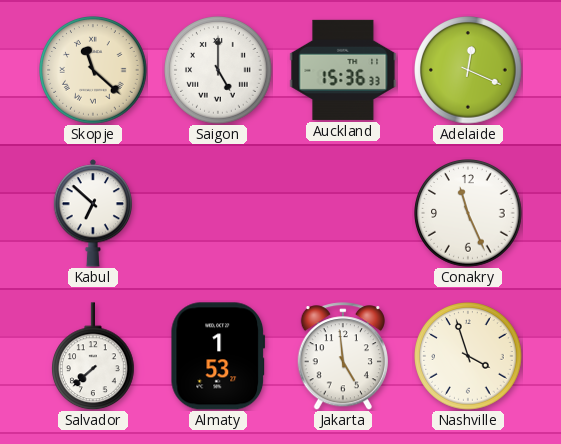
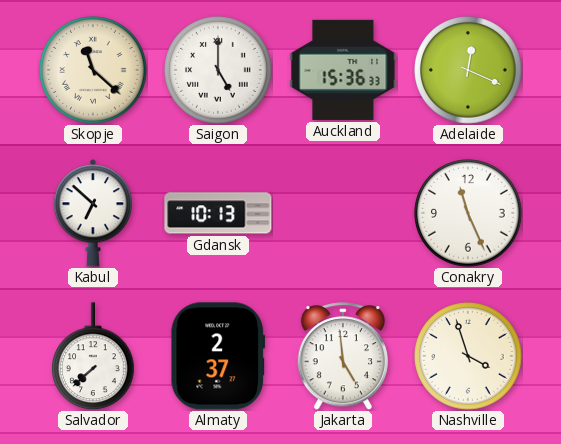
Gdansk: none -> 10:13 (218, 213)
Almaty: 1:53 -> 2:37 (218, 356)
